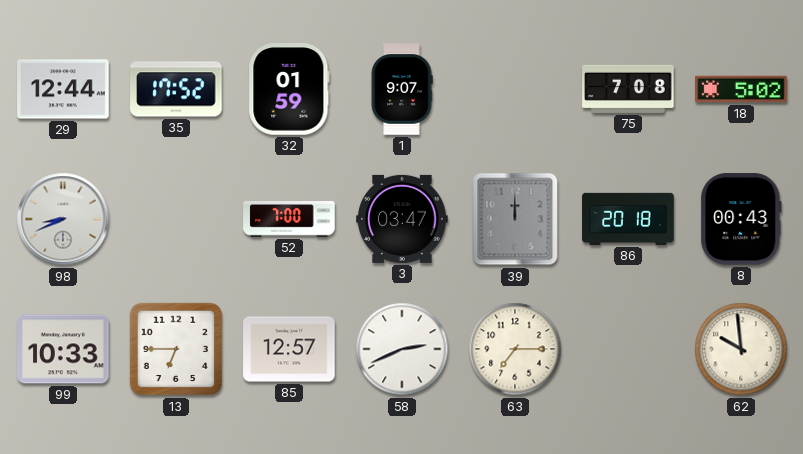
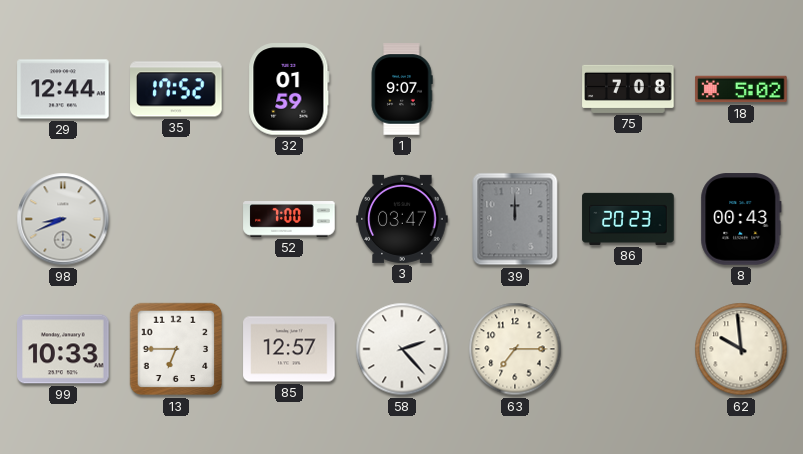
86: 20:18 -> 20:23 (628, 219)
58: 2:41 -> 2:23 (402, 349)
